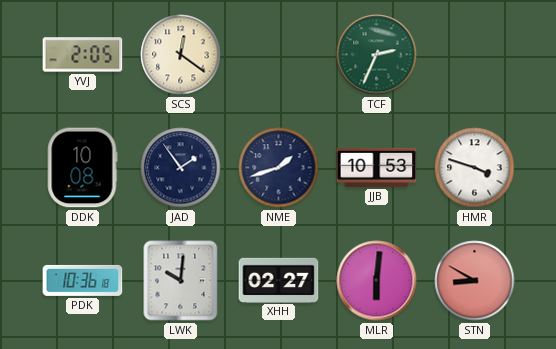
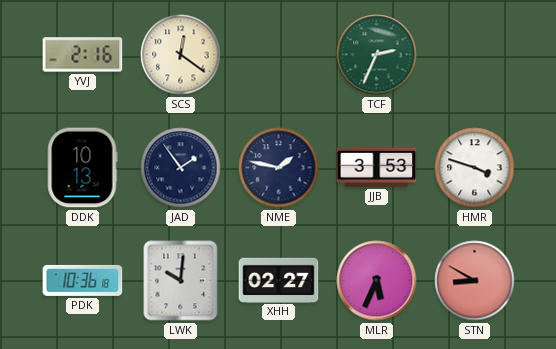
YVJ: 2:05 -> 2:16 (83, 55)
DDK: 10:08 -> 10:13 (82, 168)
NME: 1:42 -> 1:47 (279, 168)
JJB: 10:53 -> 3:53 (377, 167)
MLR: 6:01 -> 5:34 (377, 281)
